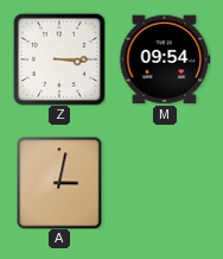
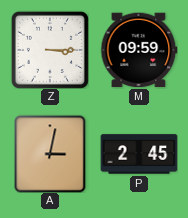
M: 09:54 -> 09:59 (139, 50)
P: none -> 2:45 (139, 154)
